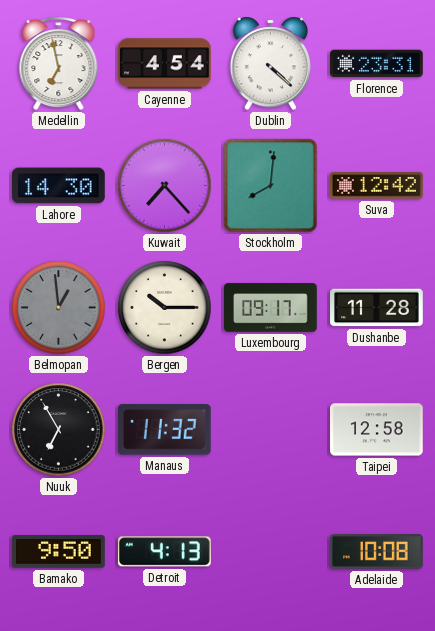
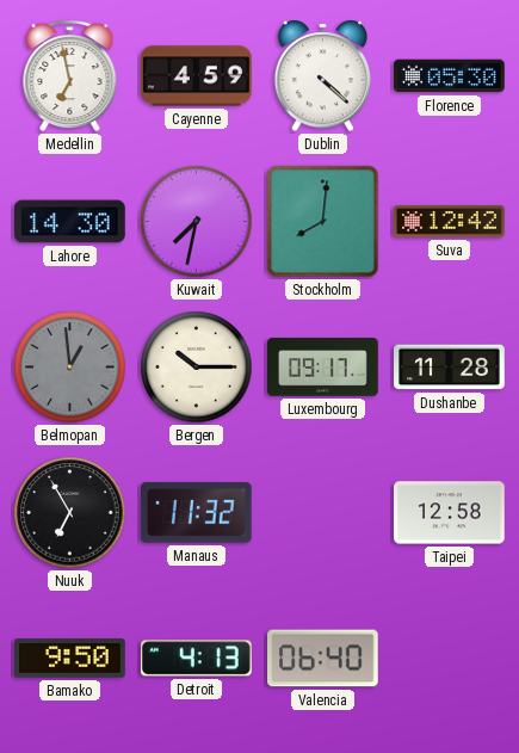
Cayenne: 4:54 -> 4:59 (197, 76)
Florence: 23:31 -> 05:30 (450, 76)
Kuwait: 7:23 -> 7:32 (197, 222)
Valencia: none -> 06:40 (323, 659)
Adelaide: 10:08 -> none (377, 552)
